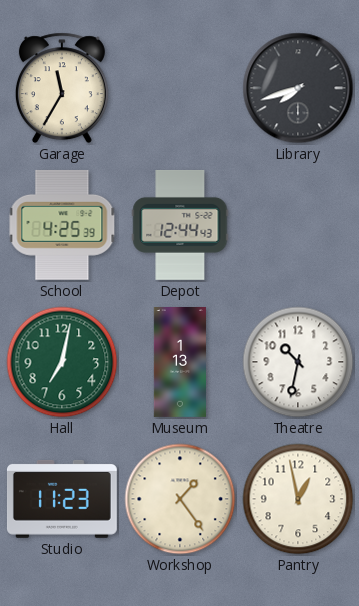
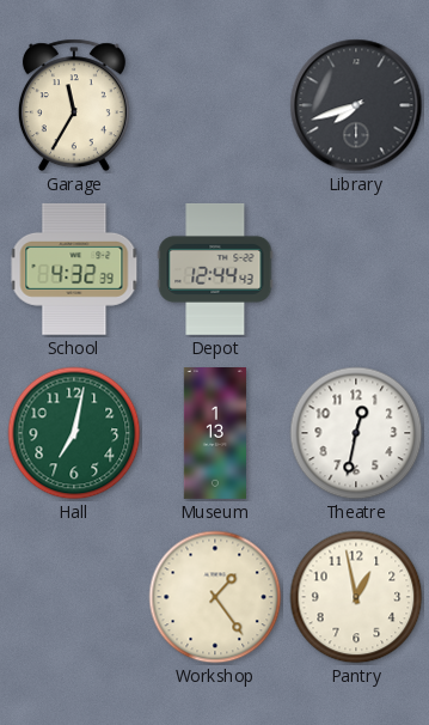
School: 4:25 -> 4:32 (74, 269)
Theatre: 10:32 -> 12:32 (356, 433)
Studio: 11:23 -> none (62, 499)
